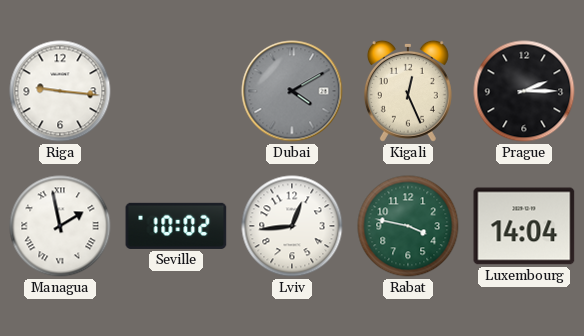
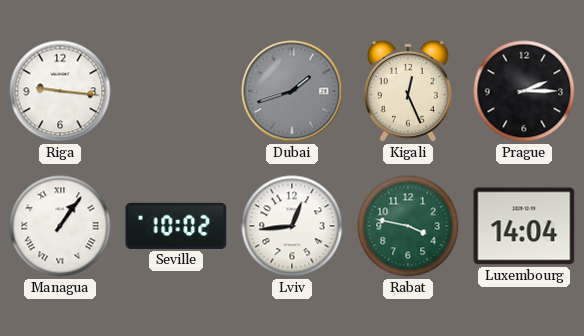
Dubai: 4:10 -> 1:42 (292, 91)
Managua: 1:58 -> 1:06 (60, 226)
